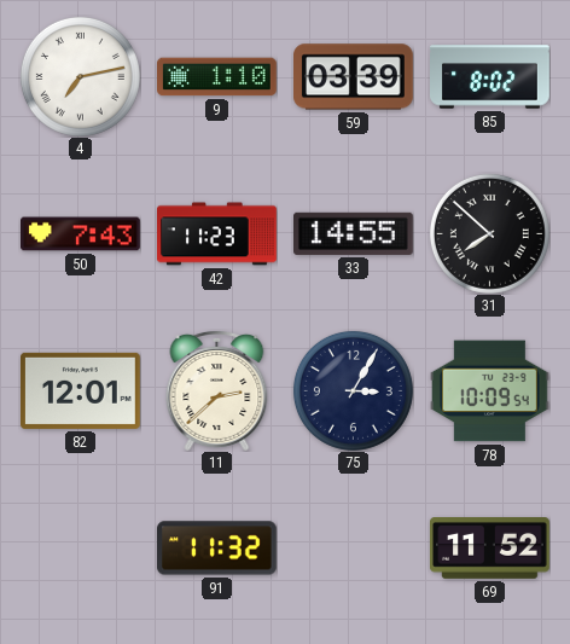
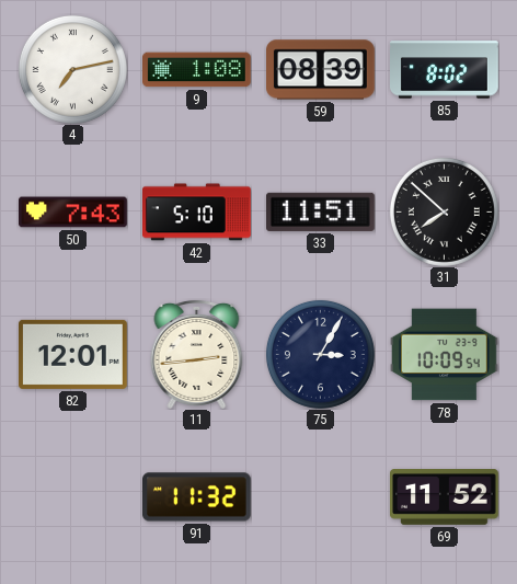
9: 1:10 -> 1:08 (197, 70)
59: 03:39 -> 08:39 (321, 70)
42: 11:23 -> 5:10 (197, 213)
33: 14:55 -> 11:51 (321, 211)
11: 2:38 -> 2:44 (197, 355)
